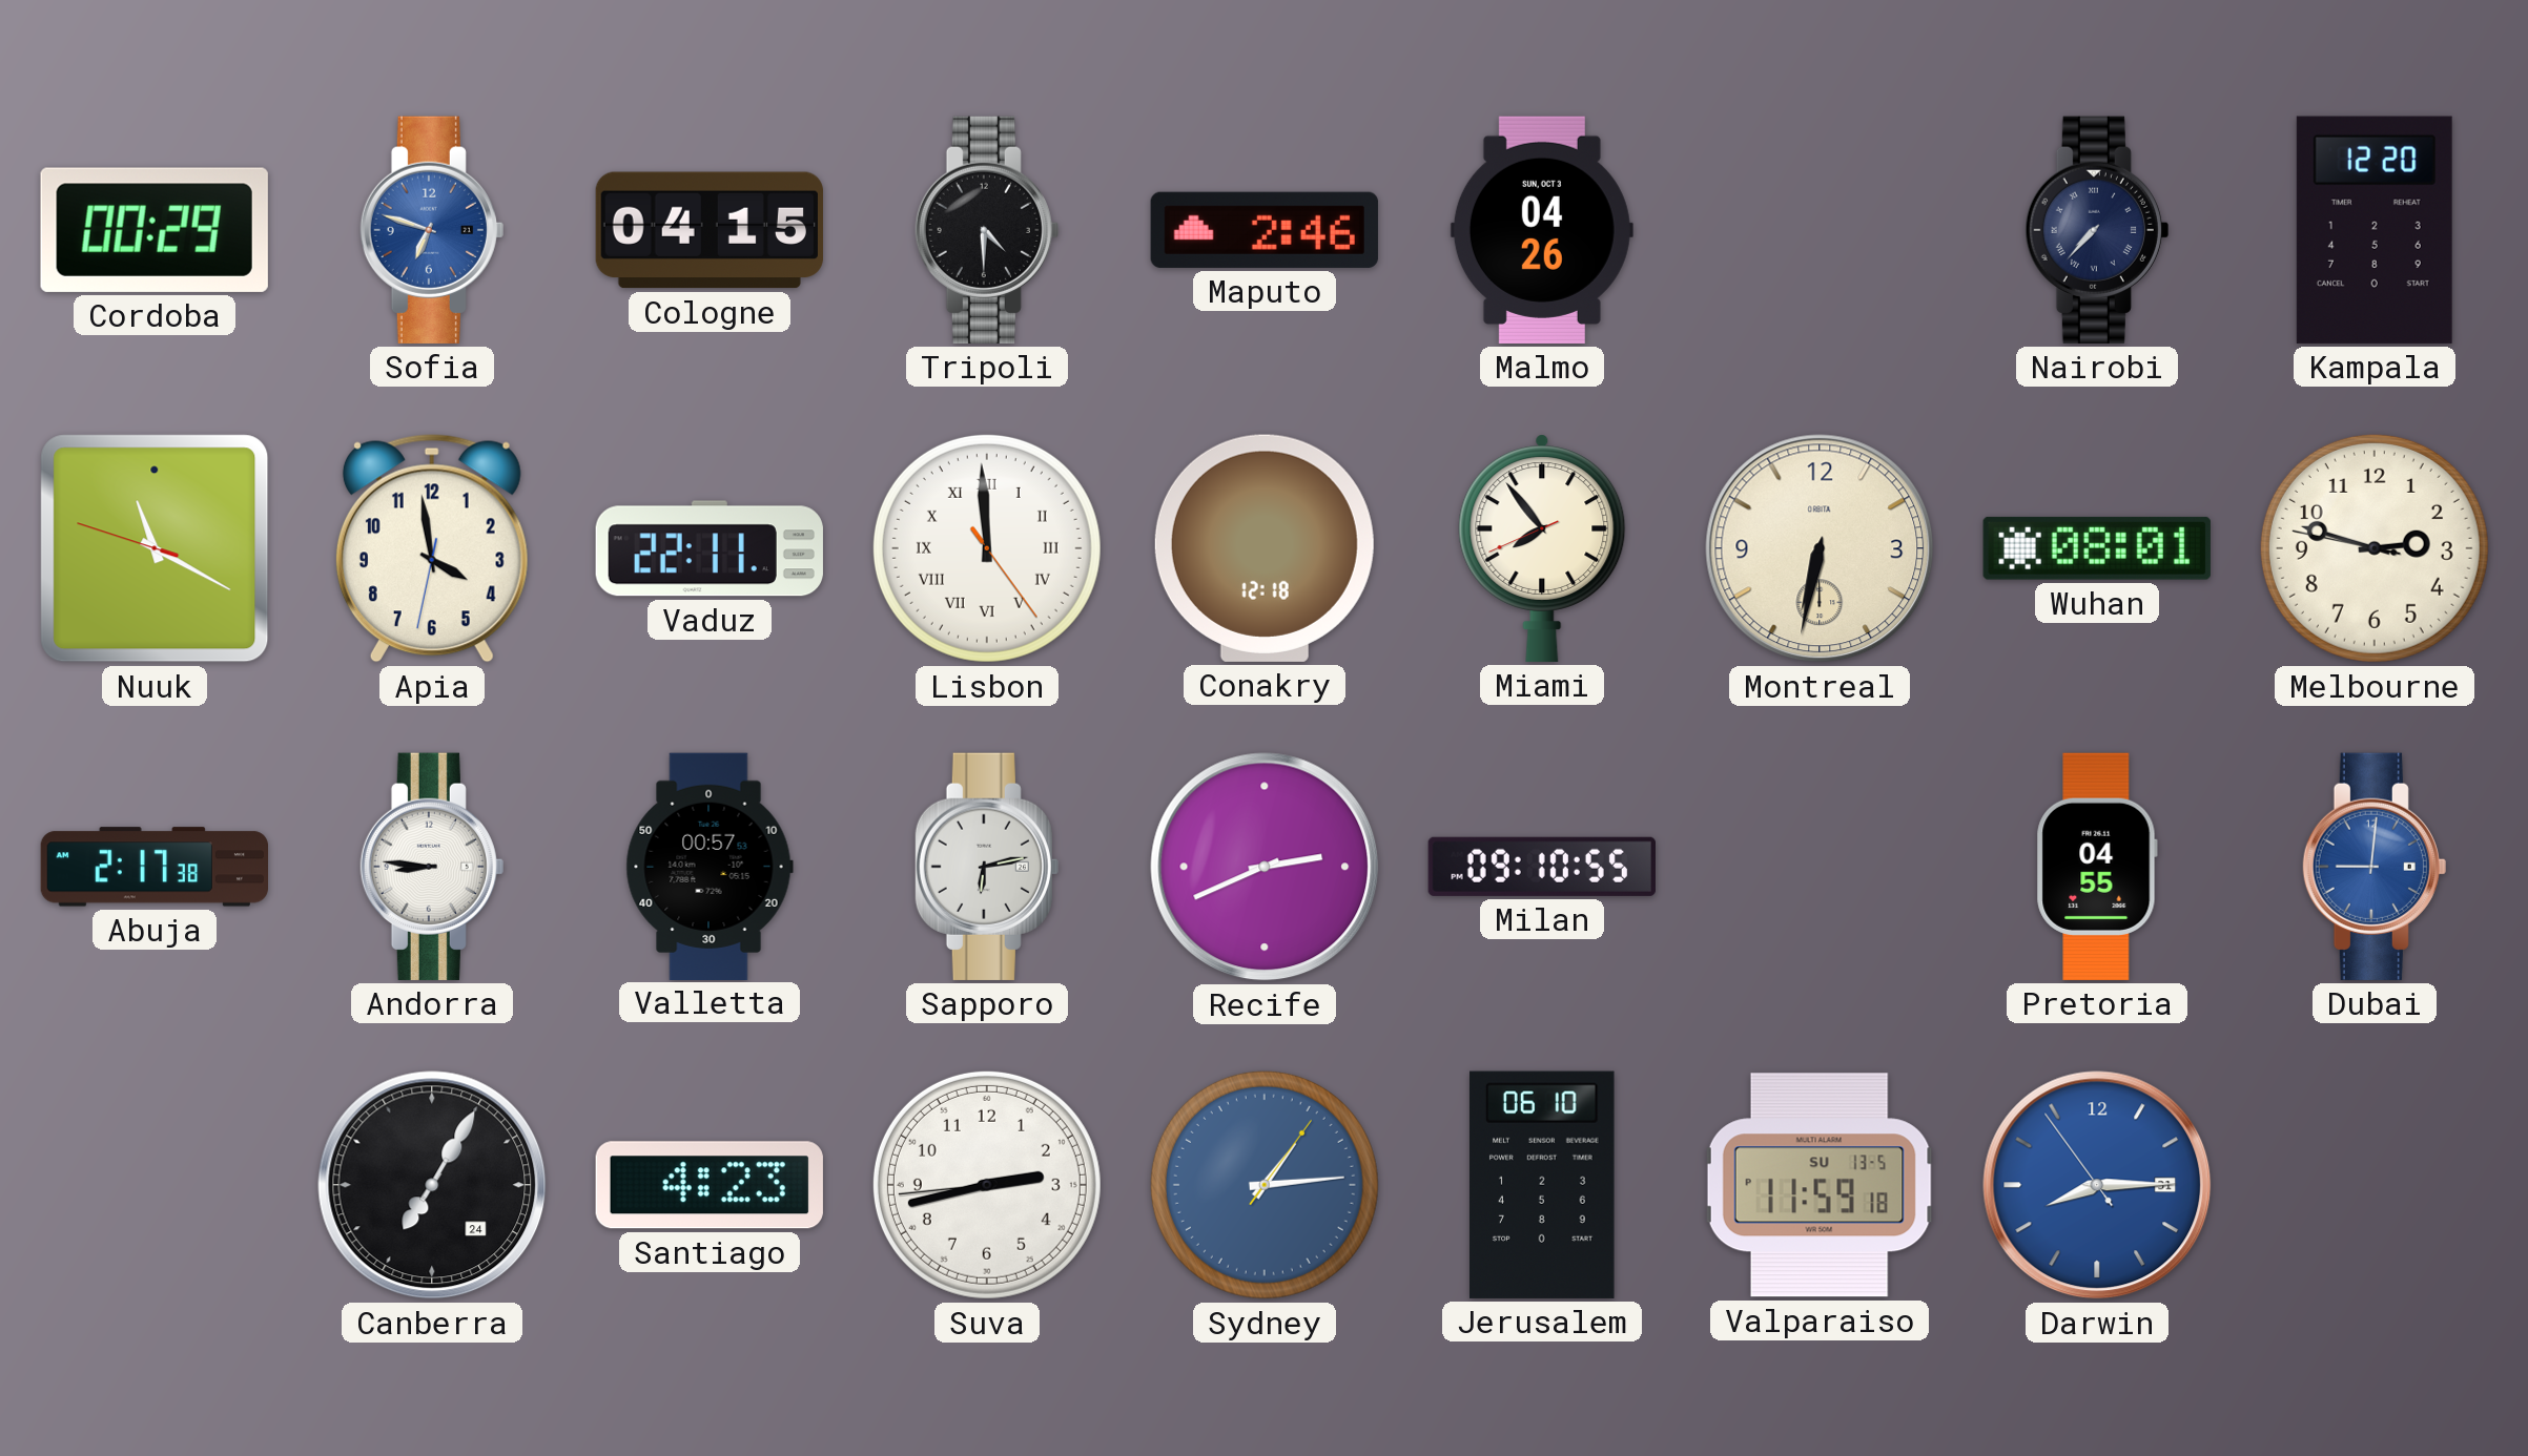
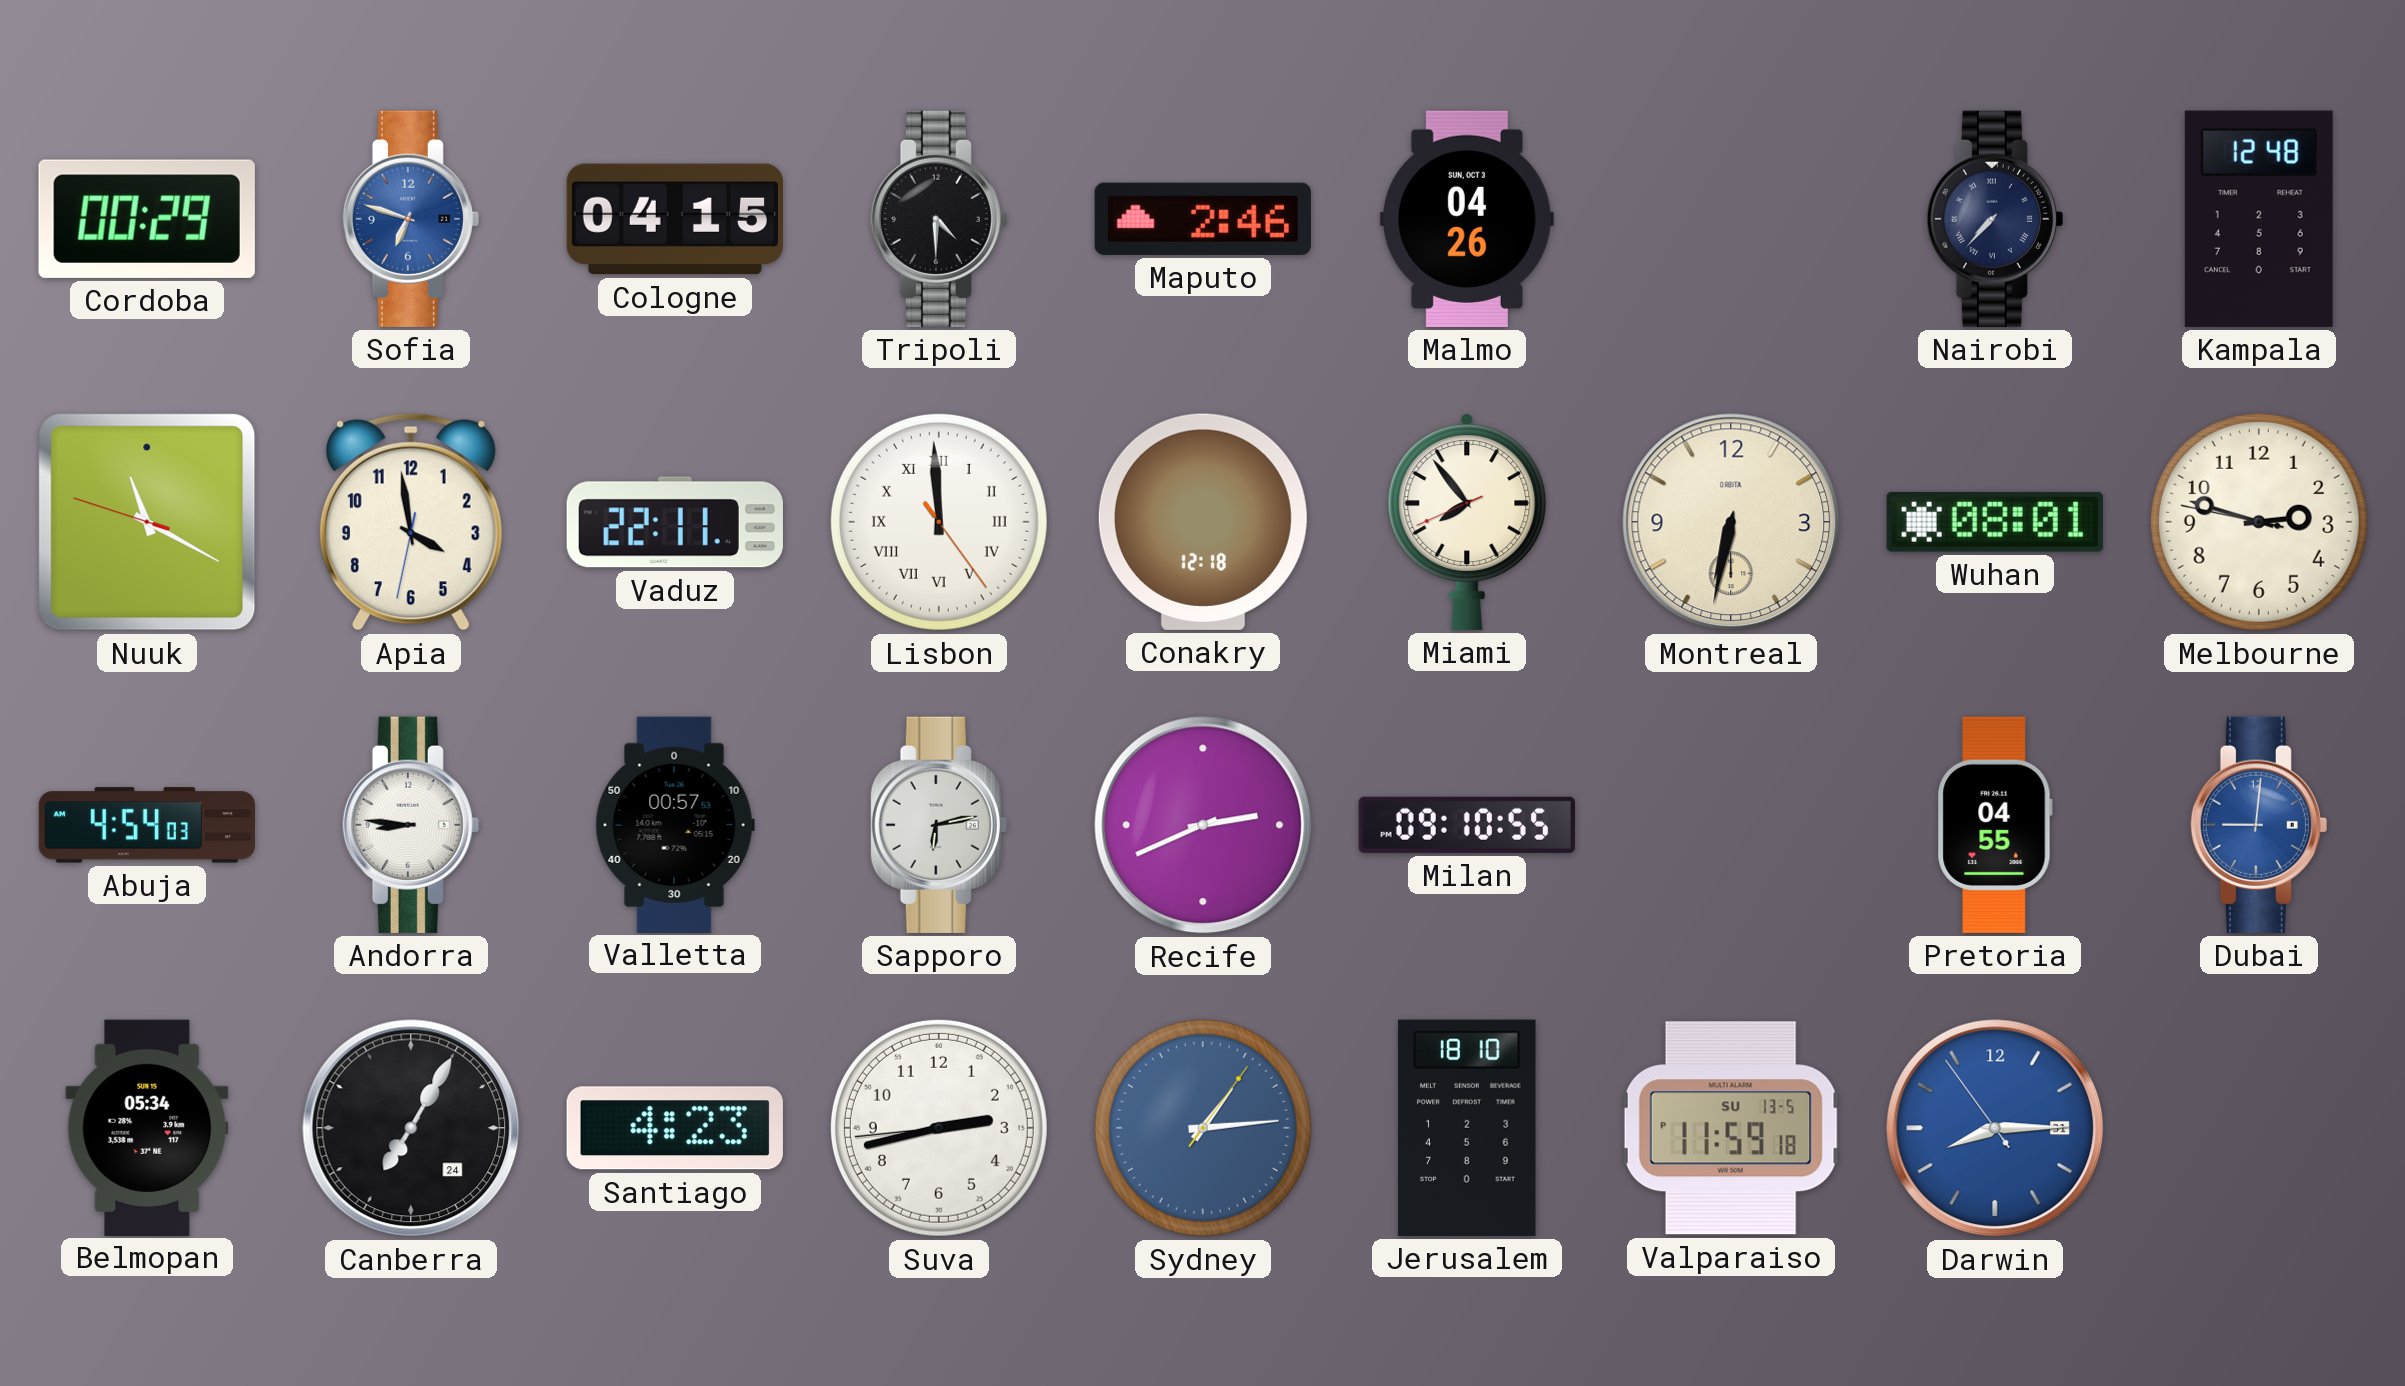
Kampala: 12:20 -> 12:48 (2259, 219)
Abuja: 2:17 -> 4:54 (146, 825)
Belmopan: none -> 05:34 (147, 1127)
Jerusalem: 06:10 -> 18:10 (1468, 1128)
